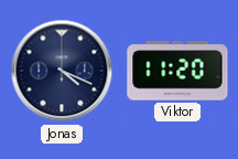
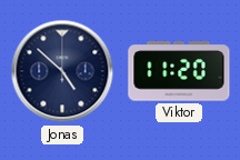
Jonas: 4:19 -> 4:52 (62, 71)
